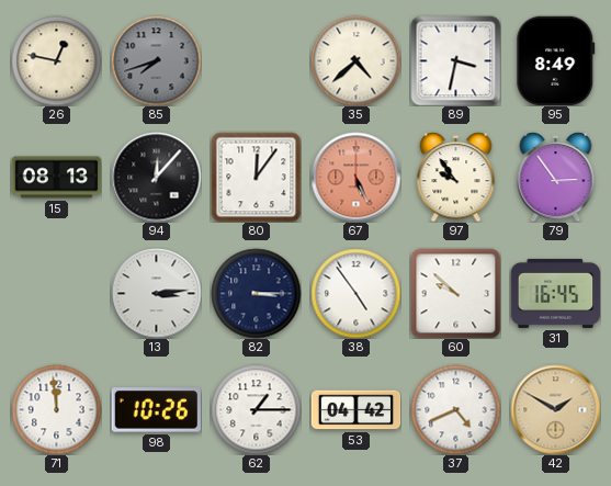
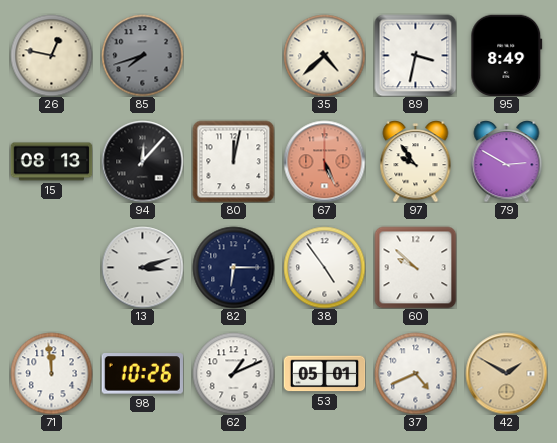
80: 12:06 -> 12:02 (233, 161)
79: 2:54 -> 2:50 (507, 161)
13: 3:14 -> 3:12 (142, 267)
82: 3:15 -> 6:15 (233, 267)
31: 16:45 -> none (555, 293)
62: 1:15 -> 1:11 (233, 373)
53: 04:42 -> 05:01 (324, 374)
